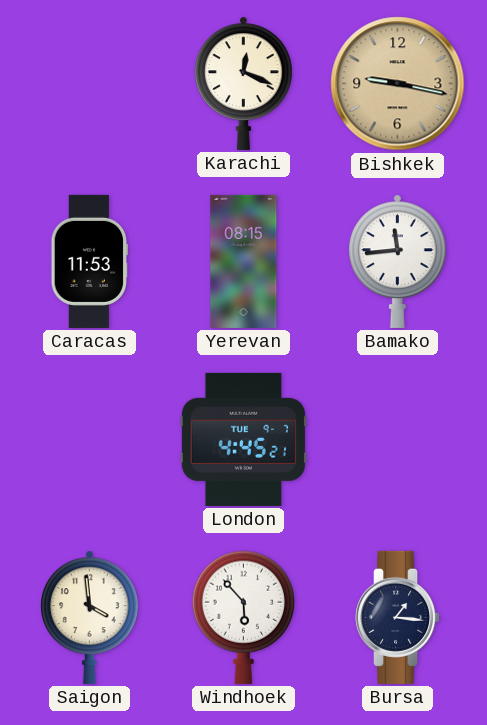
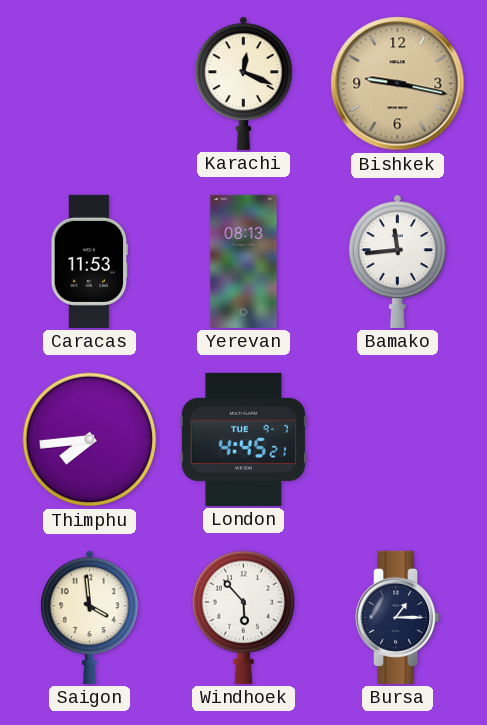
Yerevan: 08:15 -> 08:13 (244, 261)
Thimphu: none -> 7:44 (90, 440)
Bursa: 1:16 -> 1:15 (398, 617)
